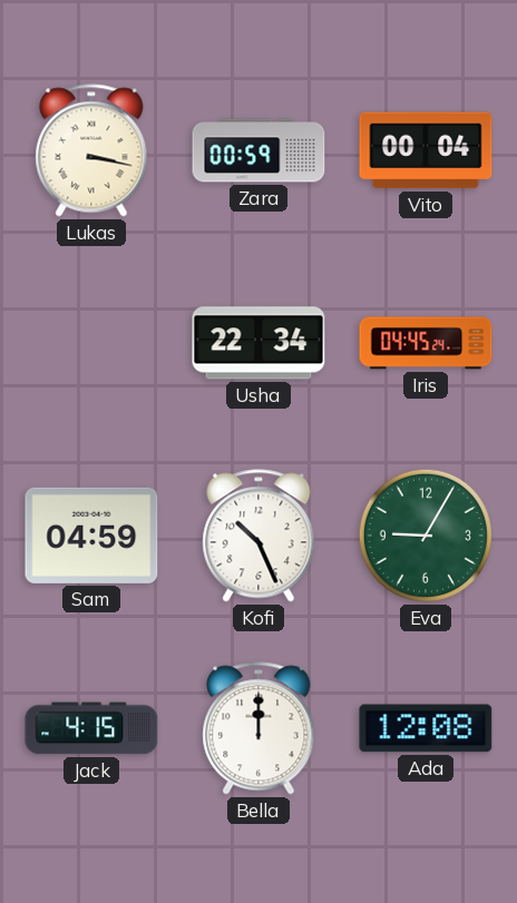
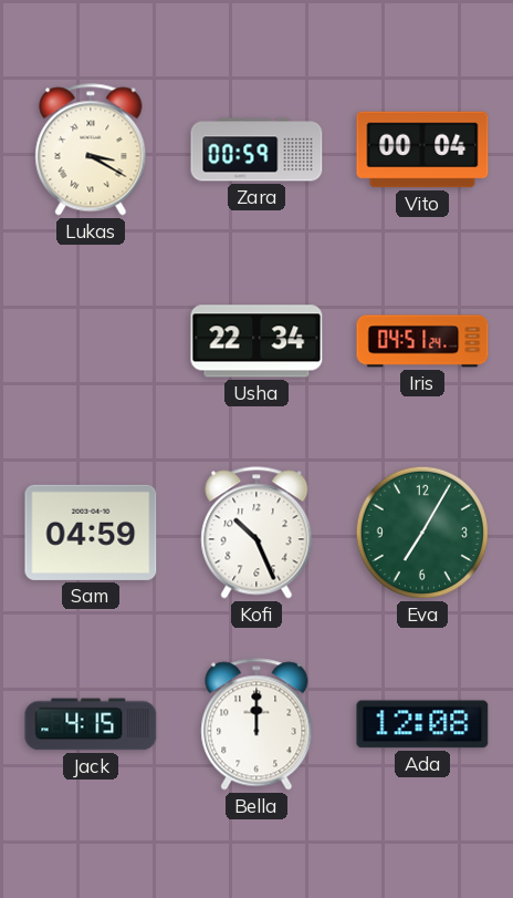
Lukas: 3:17 -> 3:20 (91, 149)
Iris: 04:45 -> 04:51 (422, 341)
Eva: 9:05 -> 7:05 (422, 533)
